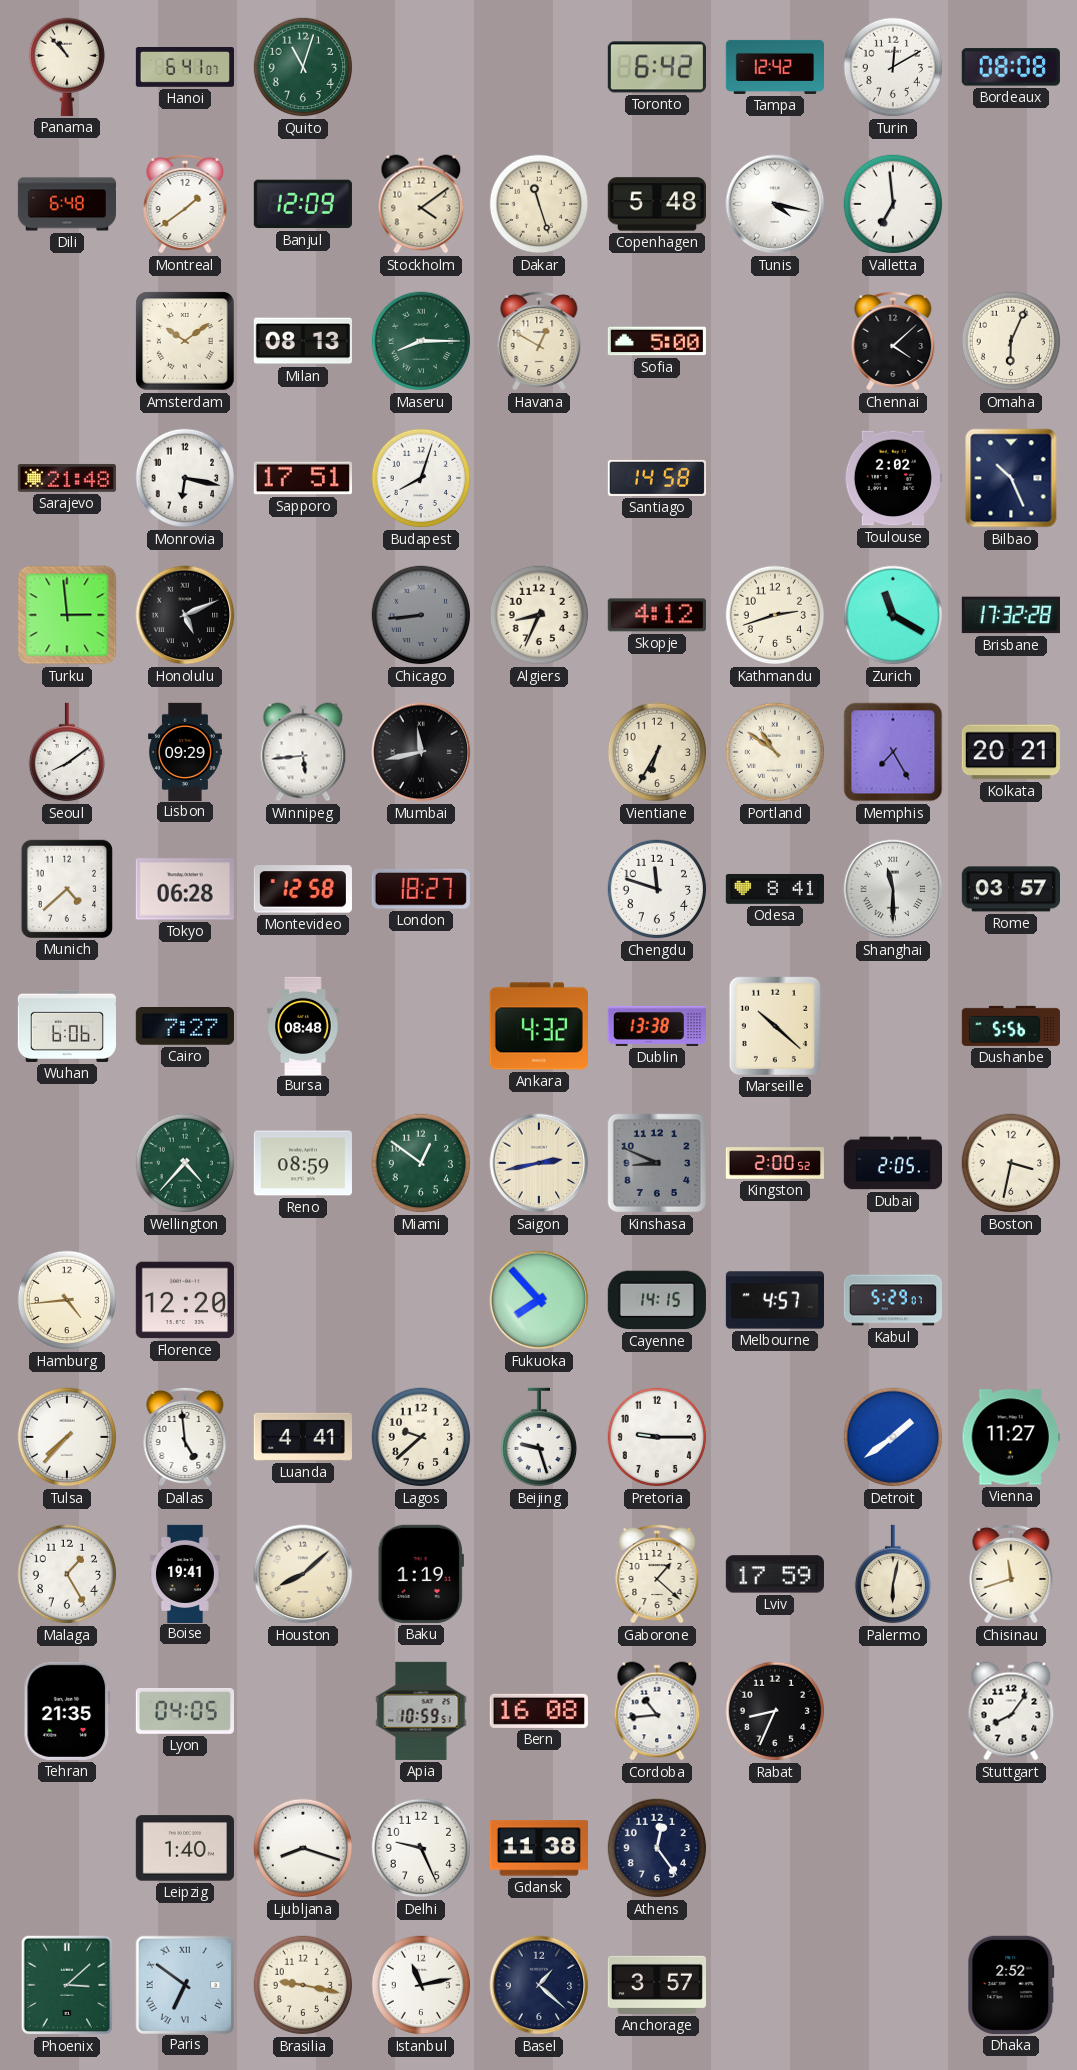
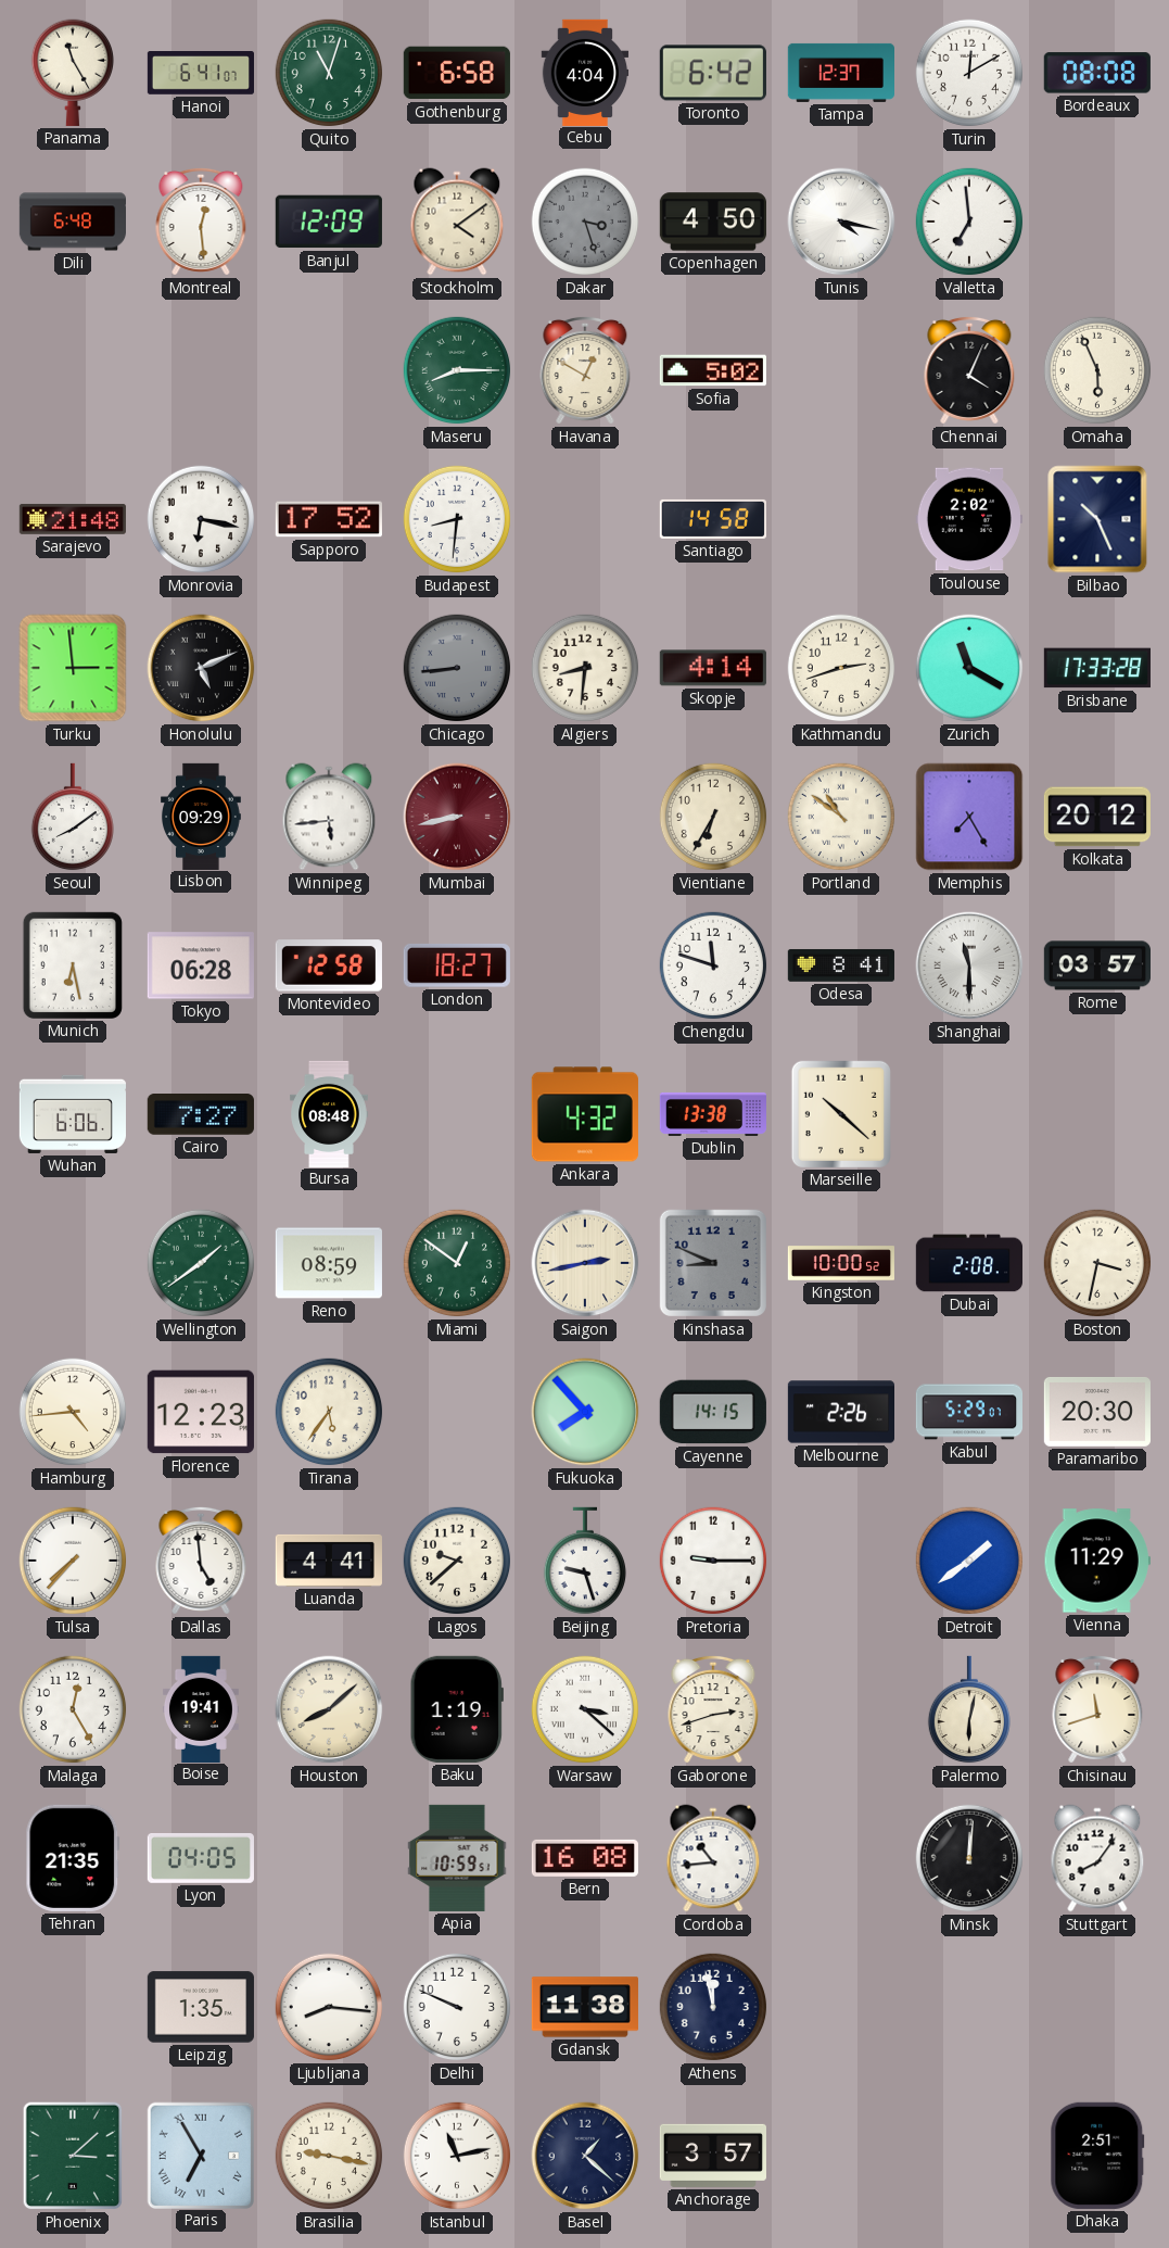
Panama: 10:53 -> 11:25 (72, 73)
Gothenburg: none -> 6:58 (457, 73)
Cebu: none -> 4:04 (585, 72)
Tampa: 12:42 -> 12:37 (840, 73)
Montreal: 1:39 -> 12:29 (201, 222)
Dakar: 11:27 -> 3:27 (585, 222)
Dakar dial: cream -> grey (585, 222)
Copenhagen: 5:48 -> 4:50 (712, 222)
Amsterdam: 10:09 -> none (185, 341)
Milan: 08:13 -> none (302, 341)
Sofia: 5:00 -> 5:02 (713, 370)
Chennai: 4:08 -> 4:04 (969, 370)
Omaha: 6:04 -> 5:56 (1097, 370)
Sapporo: 17:51 -> 17:52 (329, 519)
Budapest: 8:03 -> 8:31 (457, 519)
Algiers: 8:34 -> 8:31 (585, 668)
Skopje: 4:12 -> 4:14 (713, 668)
Brisbane: 17:32 -> 17:33 (1097, 668)
Mumbai: 11:43 -> 8:43 (457, 817)
Mumbai dial: black -> burgundy (457, 817)
Kolkata: 20:21 -> 20:12 (1097, 817)
Munich: 4:38 -> 6:28 (73, 965)
Dushanbe: 5:56 -> none (1011, 1026)
Wellington: 4:37 -> 1:39 (201, 1263)
Kingston: 2:00 -> 10:00 (840, 1263)
Dubai: 2:05 -> 2:08 (968, 1263)
Florence: 12:20 -> 12:23 (201, 1412)
Tirana: none -> 5:36 (329, 1412)
Melbourne: 4:57 -> 2:26 (840, 1412)
Paramaribo: none -> 20:30 (1097, 1412)
Vienna: 11:27 -> 11:29 (1097, 1561)
Malaga: 1:25 -> 12:25 (73, 1709)
Warsaw: none -> 3:22 (585, 1709)
Gaborone: 1:22 -> 2:42 (713, 1709)
Lviv: 17:59 -> none (775, 1574)
Rabat: 8:34 -> none (775, 1711)
Minsk: none -> 12:01 (969, 1858)
Leipzig: 1:40 -> 1:35 (201, 2007)
Ljubljana: 8:18 -> 8:16 (329, 2007)
Delhi: 9:26 -> 9:49 (457, 2007)
Athens: 12:24 -> 11:58 (713, 2007)
Paris: 6:51 -> 6:55 (200, 2155)
Dhaka: 2:52 -> 2:51 (1097, 2156)
